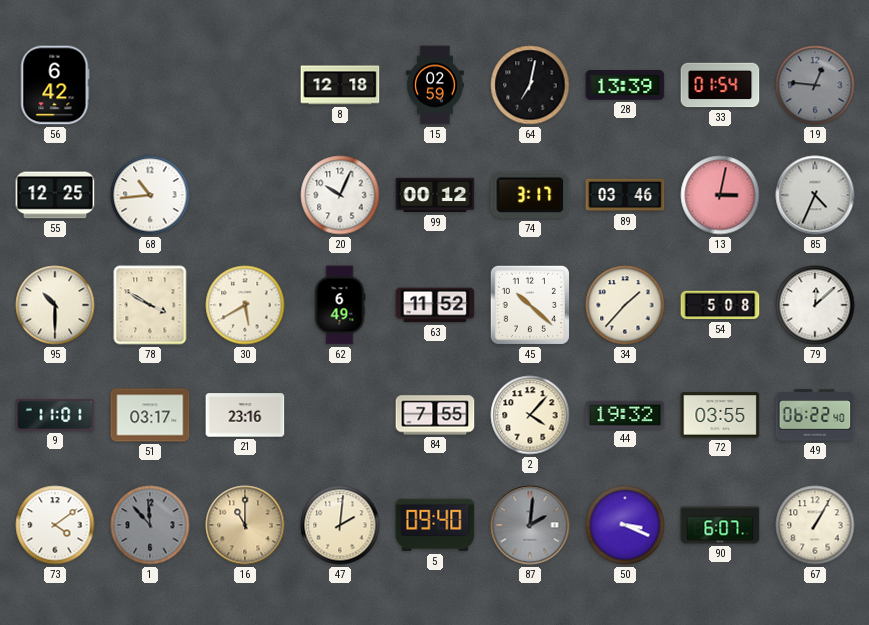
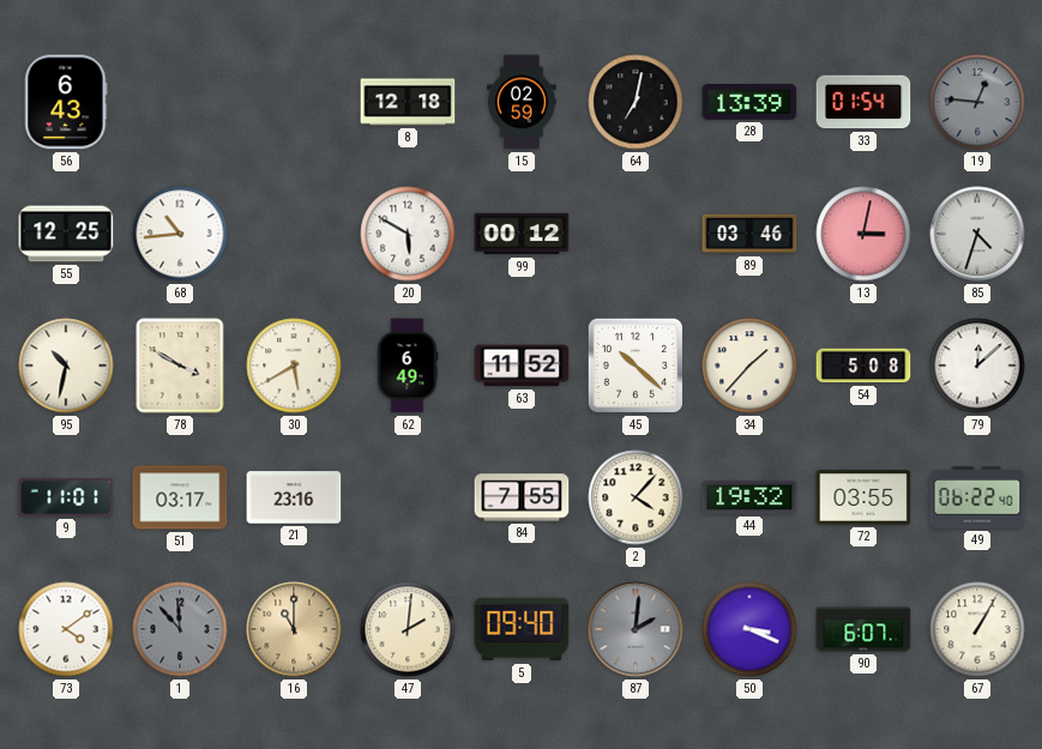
56: 6:42 -> 6:43 (66, 102)
20: 10:04 -> 5:50 (408, 234)
74: 3:17 -> none (530, 195)
85: 4:34 -> 4:33 (977, 234)
95: 10:30 -> 10:32 (66, 366)
